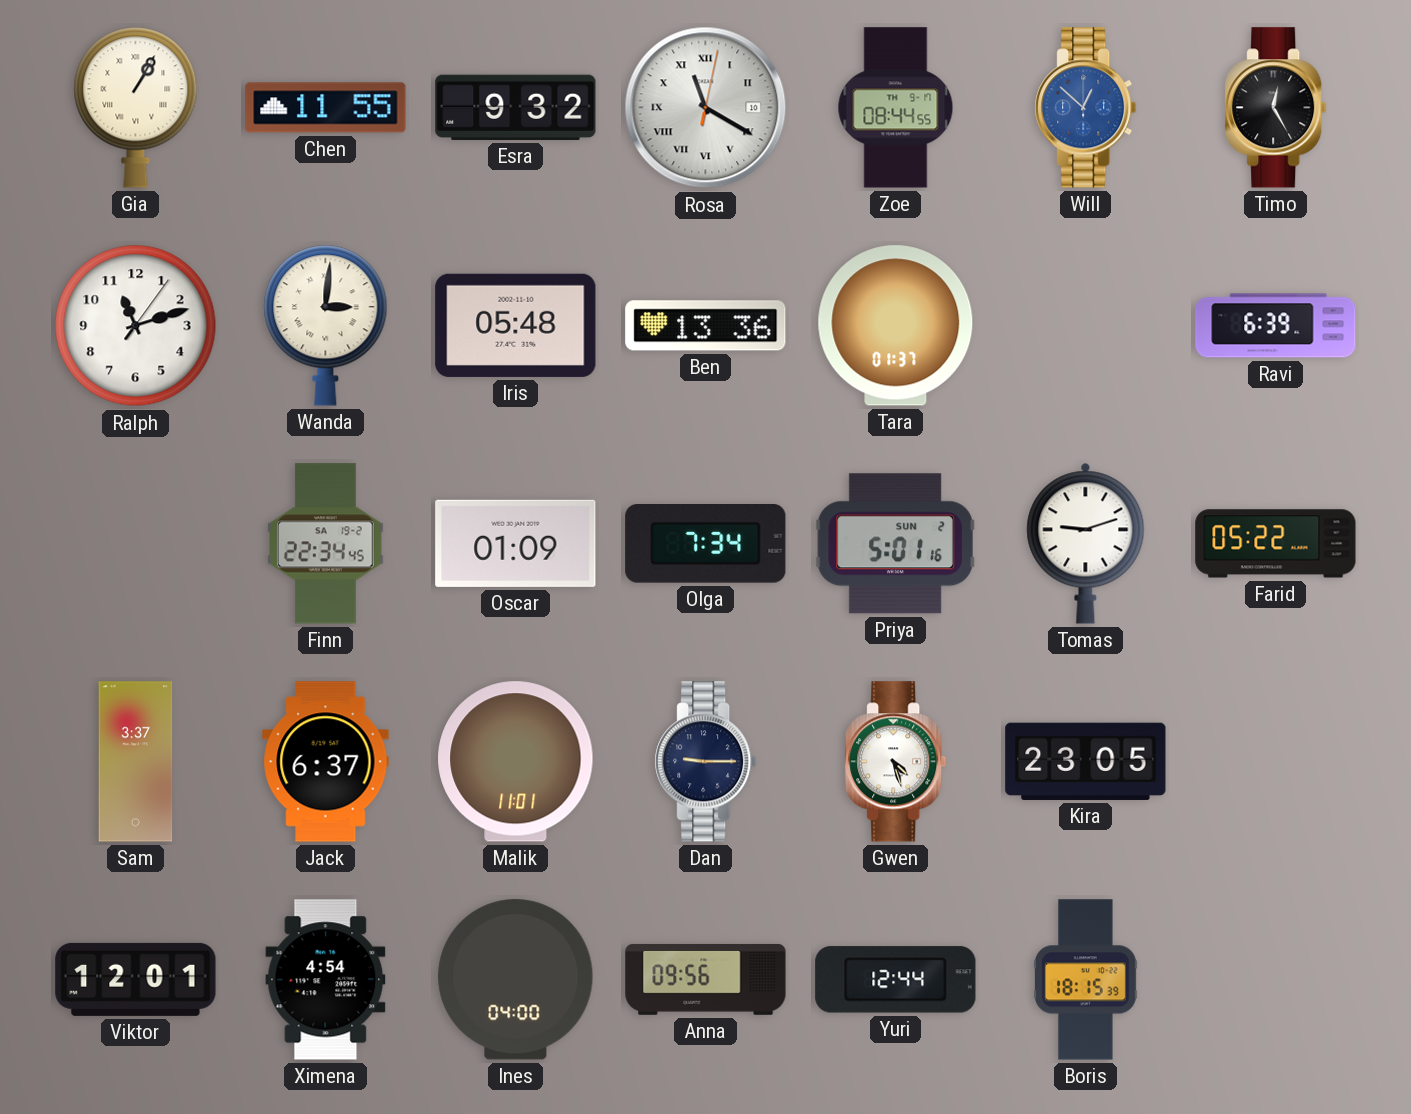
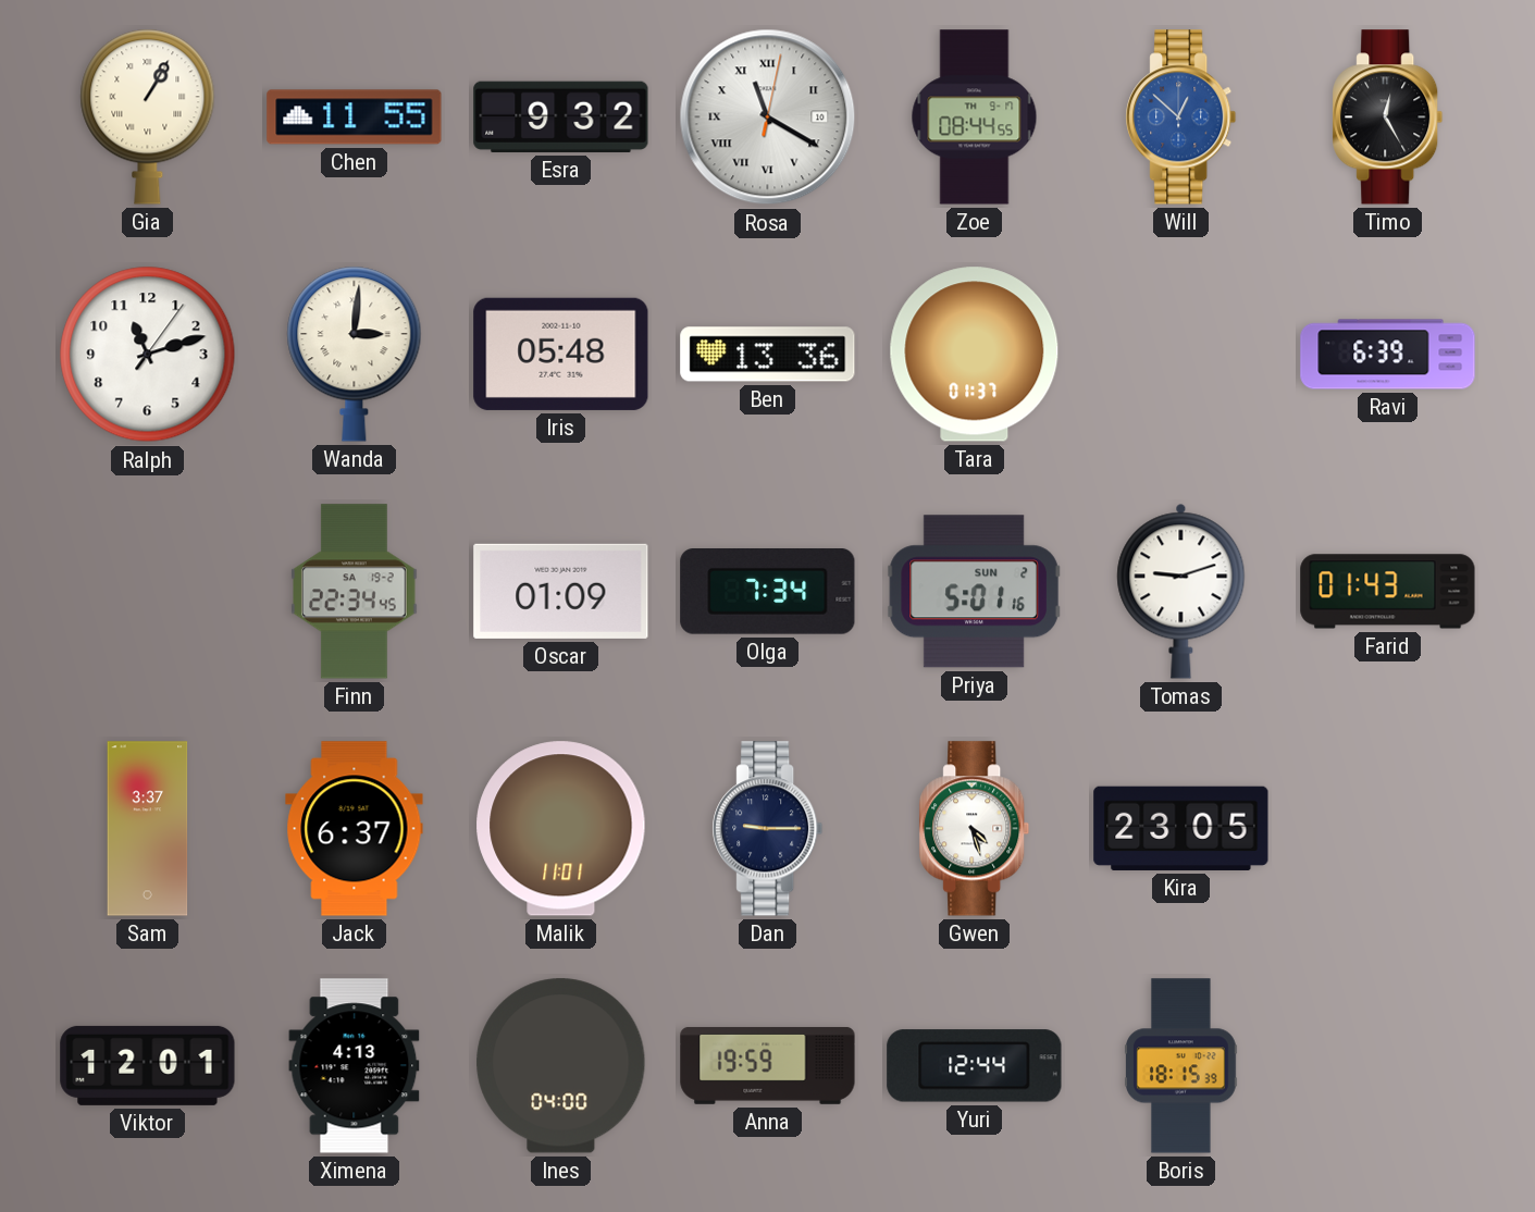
Farid: 05:22 -> 01:43 (1388, 592)
Ximena: 4:54 -> 4:13 (355, 1066)
Anna: 09:56 -> 19:59 (768, 1066)
